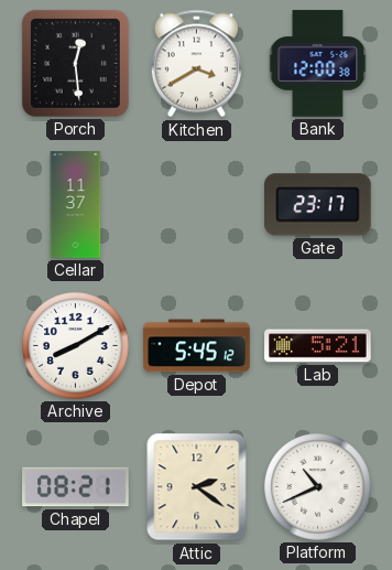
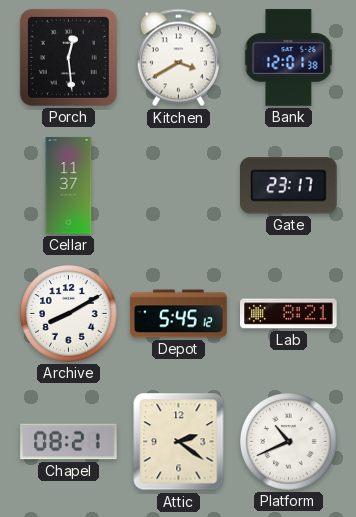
Bank: 12:00 -> 12:01 (289, 58)
Lab: 5:21 -> 8:21 (289, 314)
